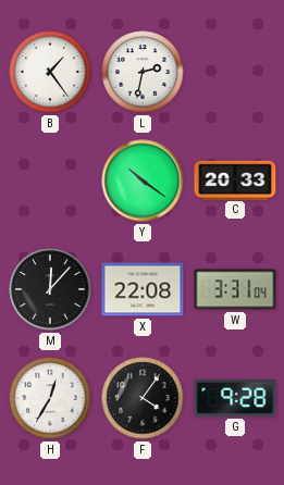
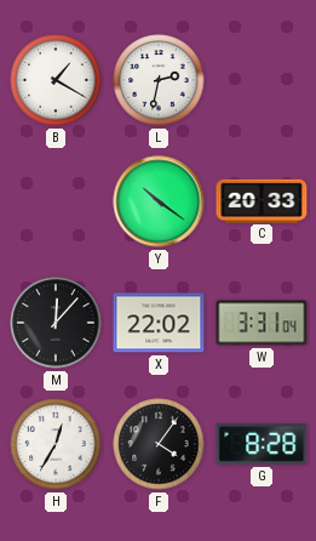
B: 1:24 -> 1:20 (56, 80)
X: 22:08 -> 22:02 (159, 323)
G: 9:28 -> 8:28 (262, 444)
